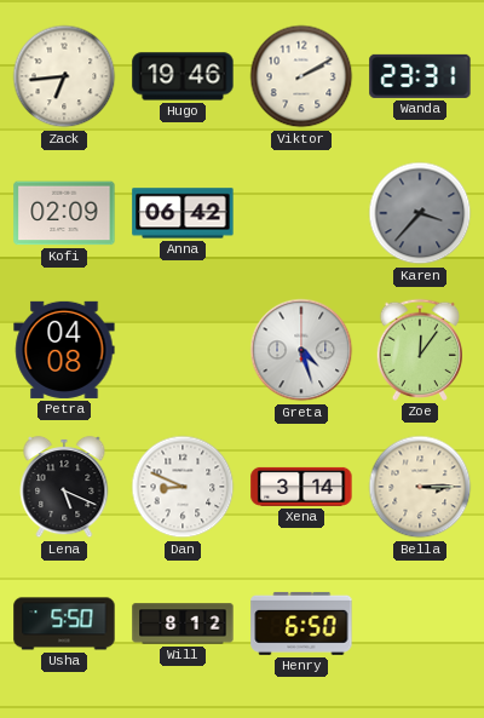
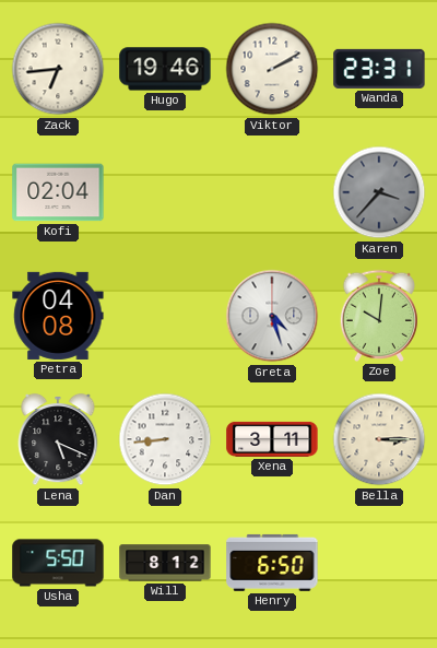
Kofi: 02:09 -> 02:04 (58, 192)
Anna: 06:42 -> none (183, 213)
Zoe: 12:06 -> 10:01 (378, 316)
Dan: 8:49 -> 8:44 (165, 439)
Xena: 3:14 -> 3:11 (272, 439)
